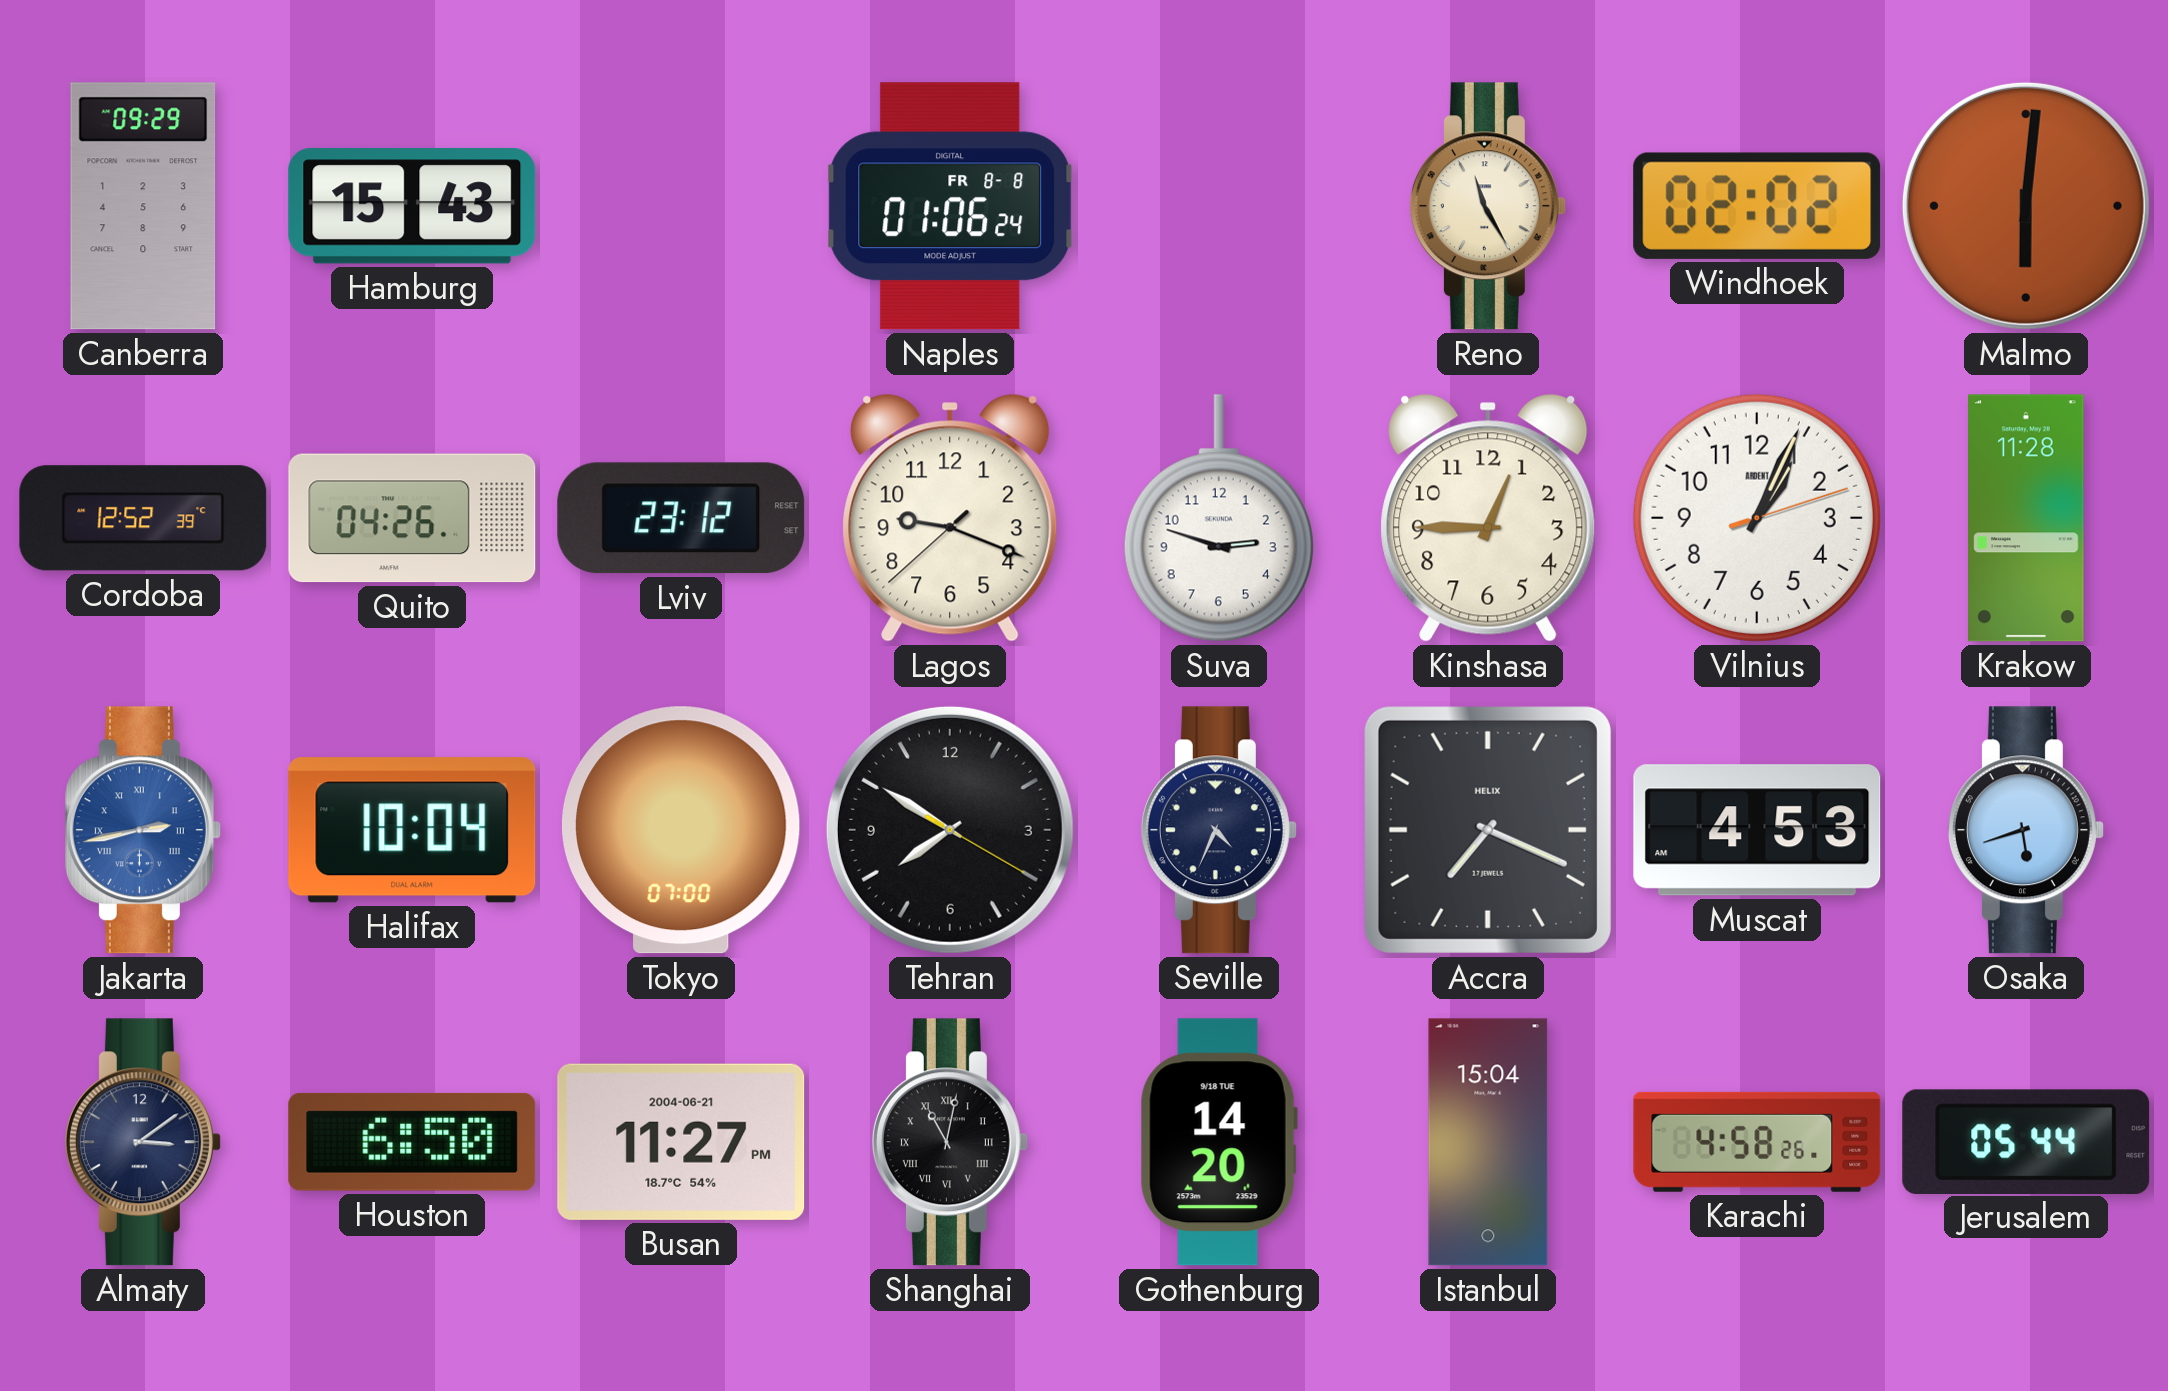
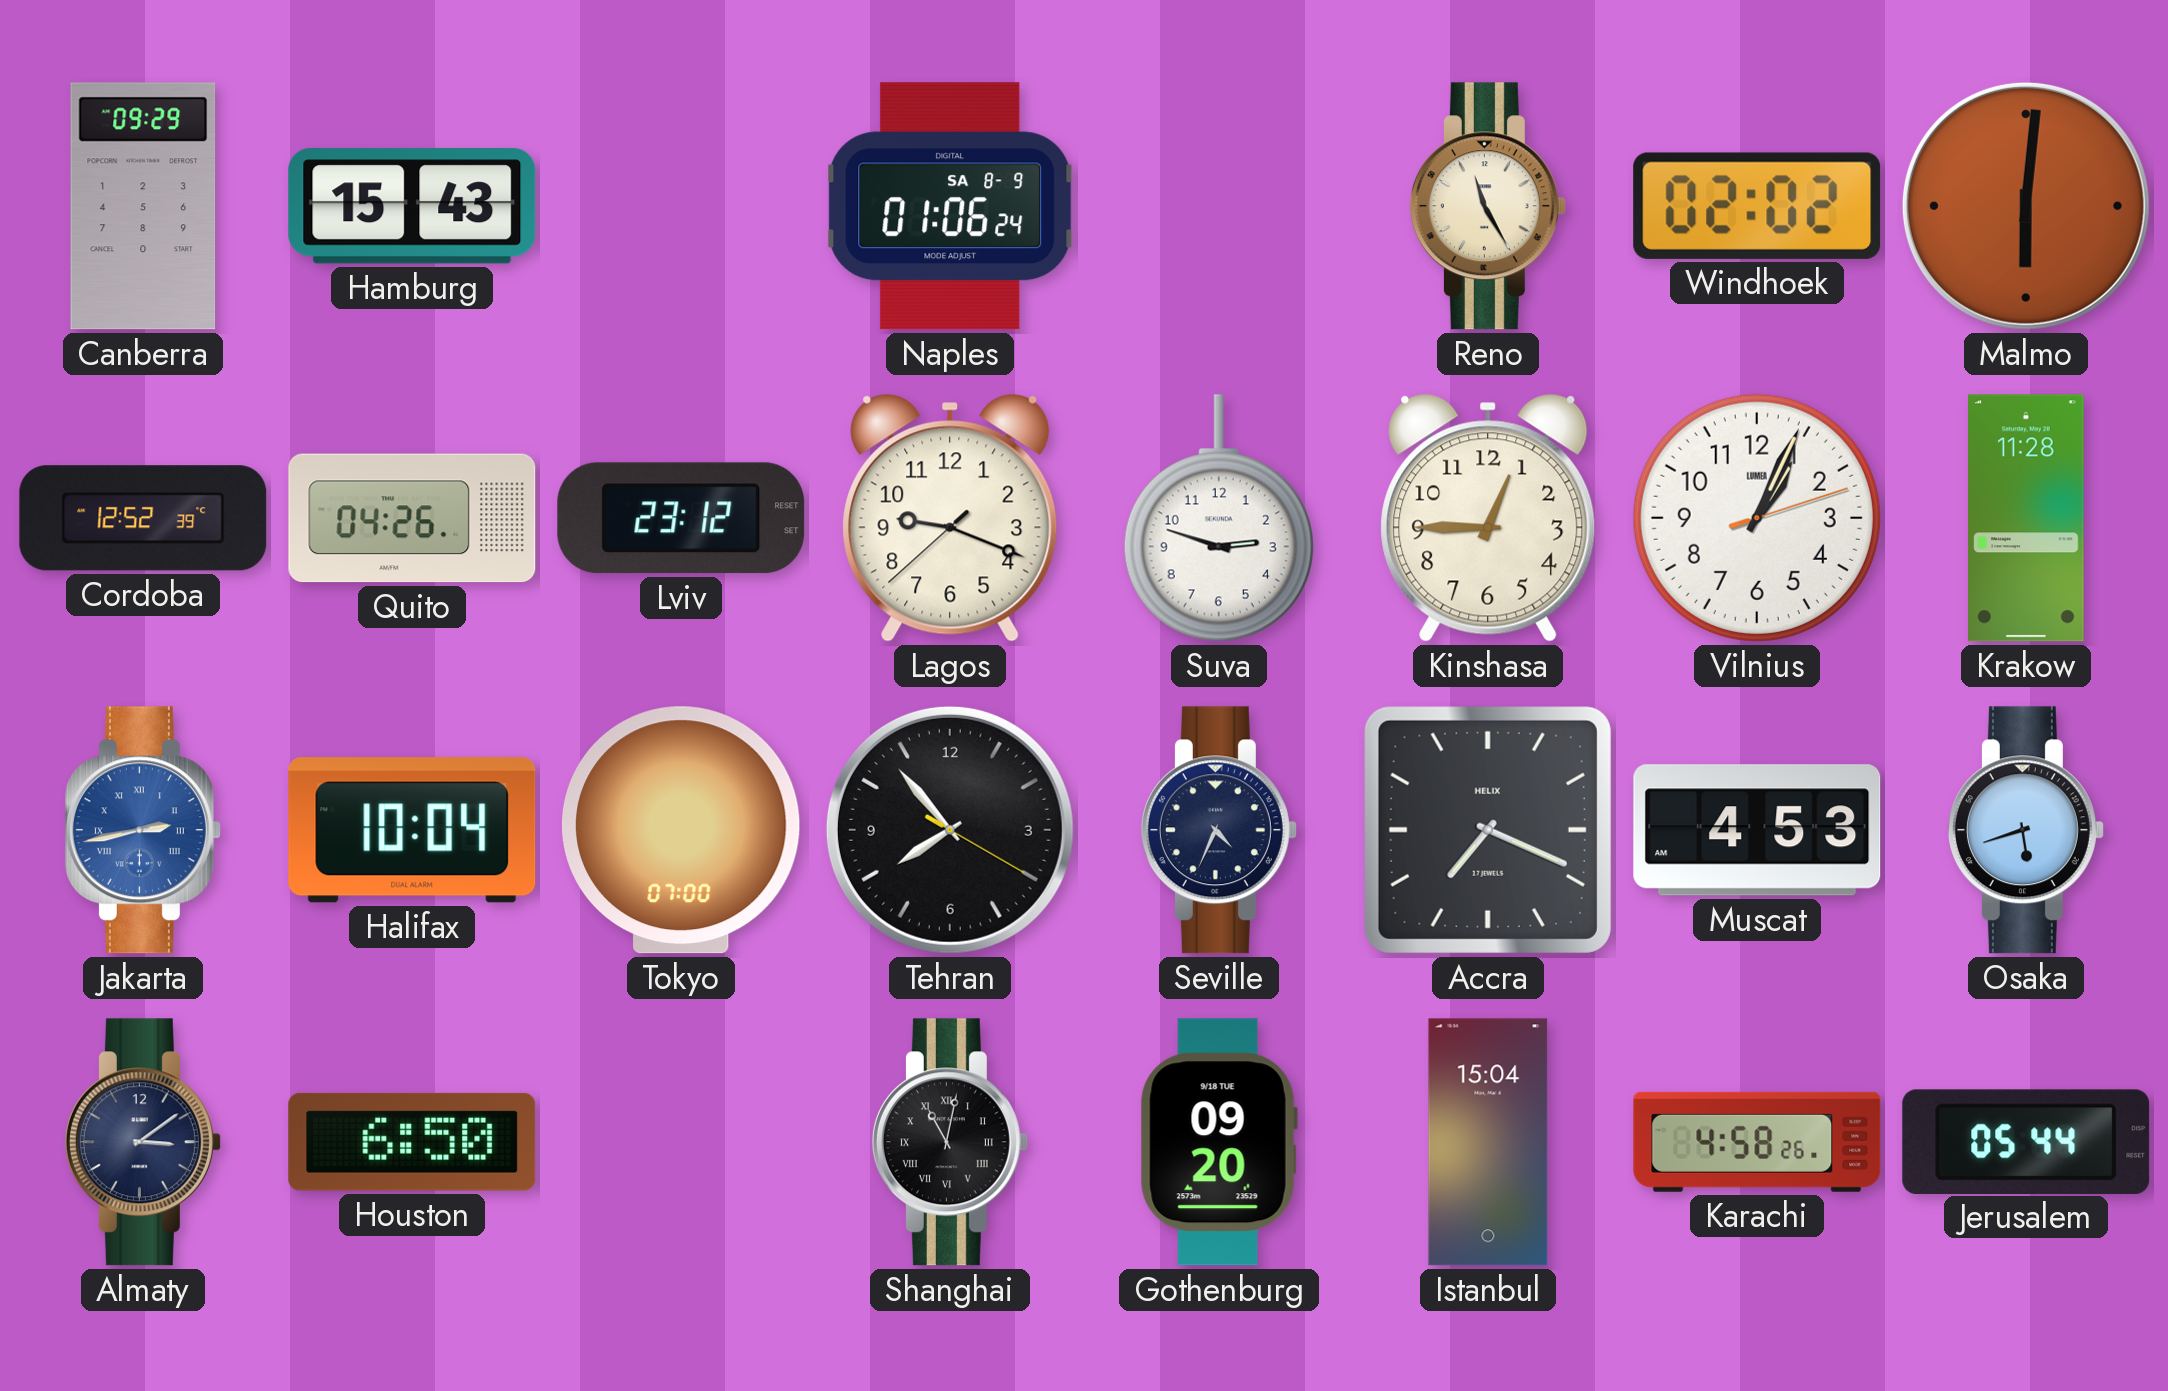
Naples date: FR 8-8 -> SA 8-9 (950, 206)
Vilnius brand: ARDENT -> LUMEA (1757, 518)
Tehran: 7:50 -> 7:53 (950, 830)
Busan: 11:27 -> none (681, 1142)
Gothenburg: 14:20 -> 09:20 (1219, 1142)
